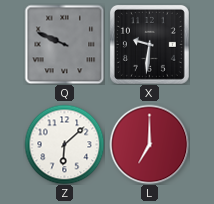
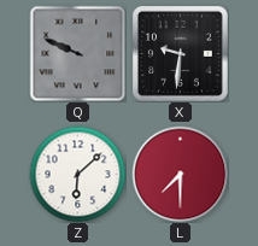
L: 7:00 -> 7:30 (180, 174)
